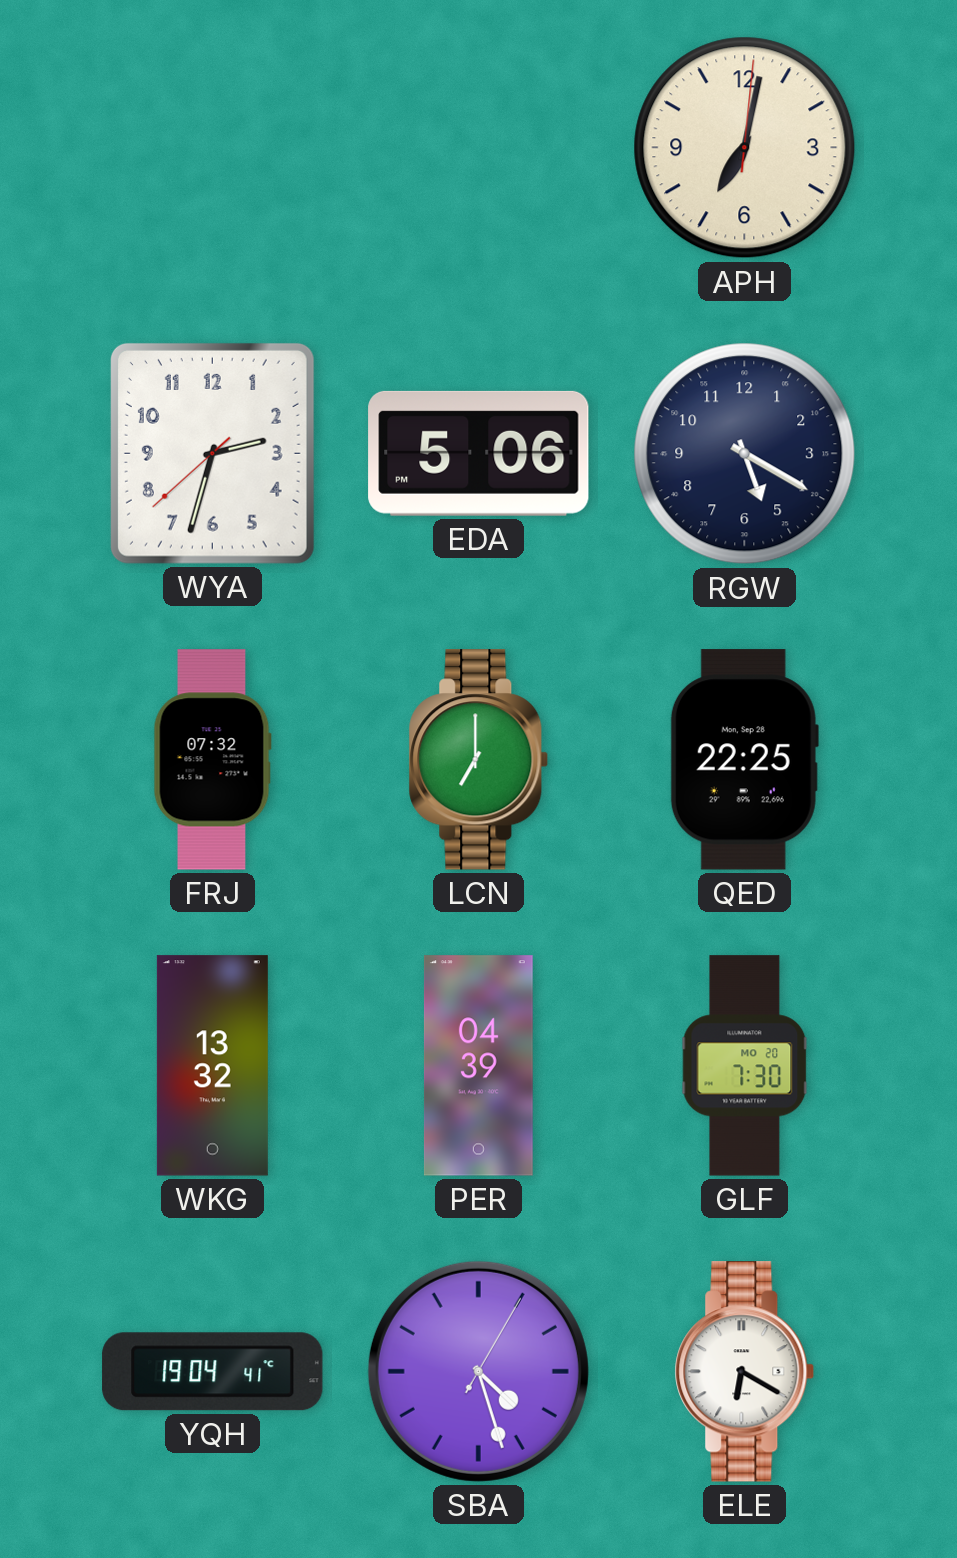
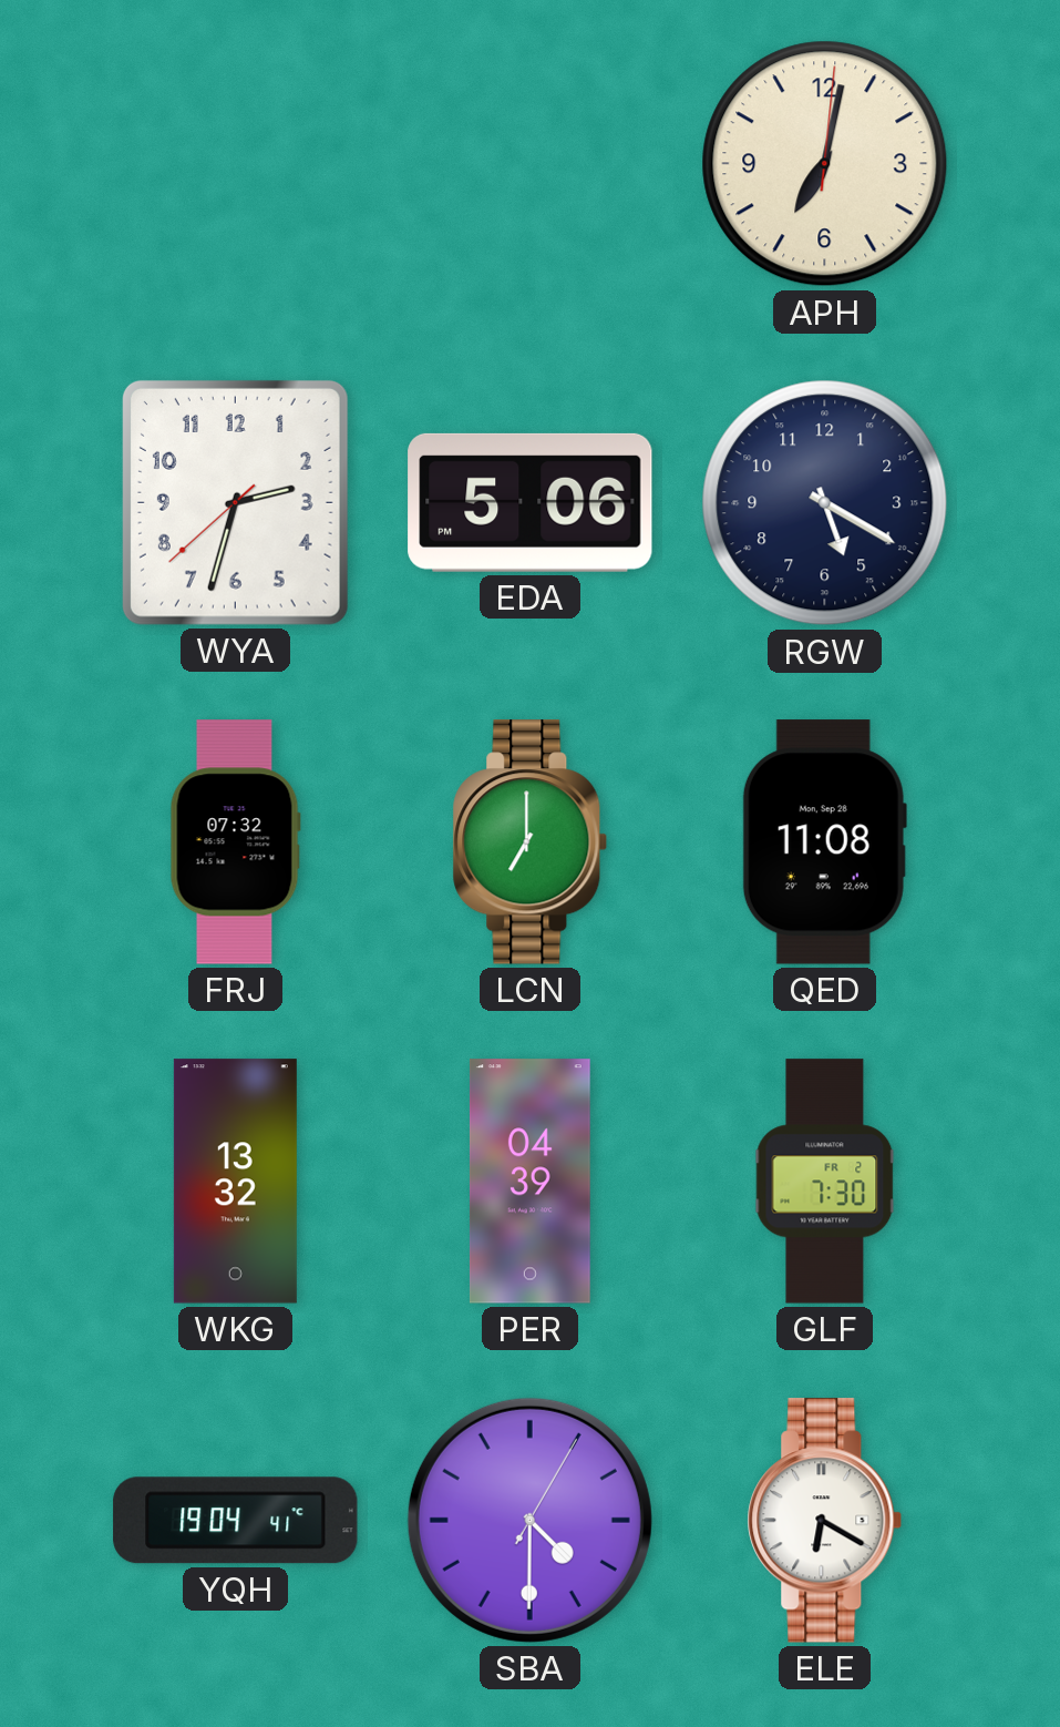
QED: 22:25 -> 11:08 (824, 842)
GLF date: MO 20 -> FR 2 (825, 1182)
SBA: 4:27 -> 4:30 (529, 1520)
